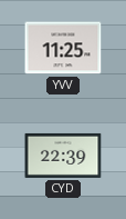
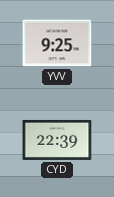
YVV: 11:25 -> 9:25 (57, 43)
